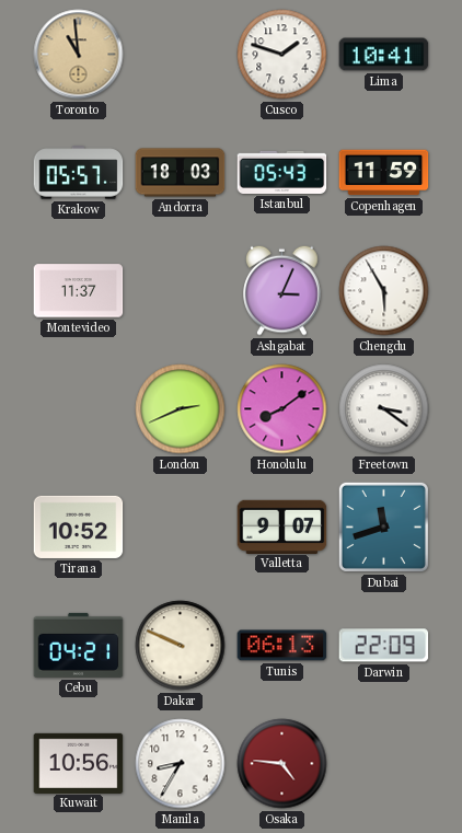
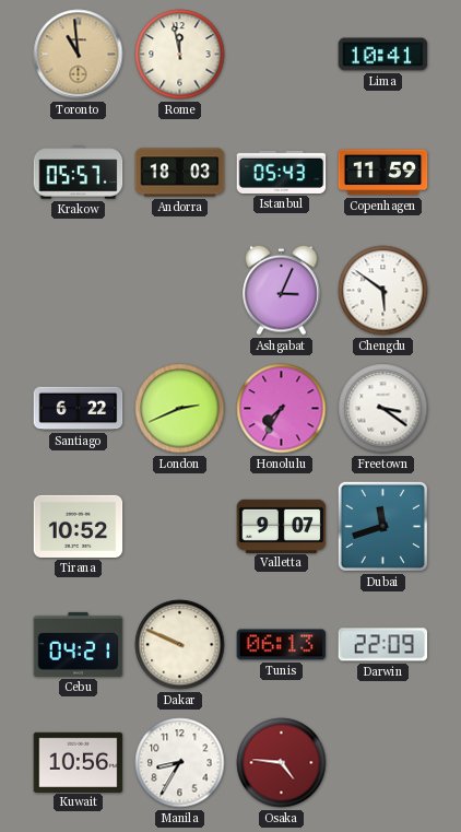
Rome: none -> 11:58 (180, 55)
Cusco: 1:48 -> none (282, 55)
Montevideo: 11:37 -> none (79, 291)
Chengdu: 5:55 -> 5:51 (383, 291)
Santiago: none -> 6:22 (79, 409)
Honolulu: 8:09 -> 7:35 (282, 409)
